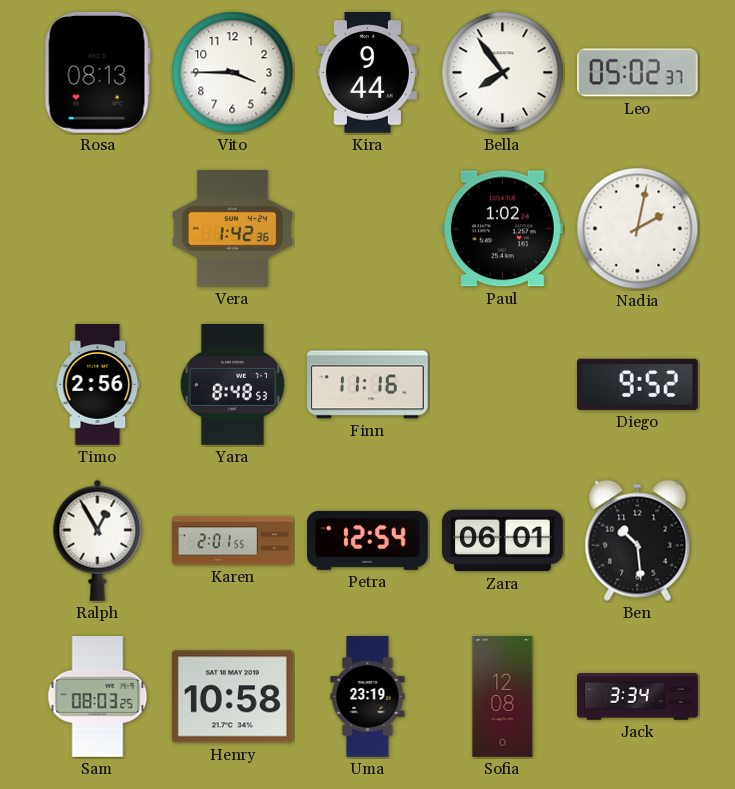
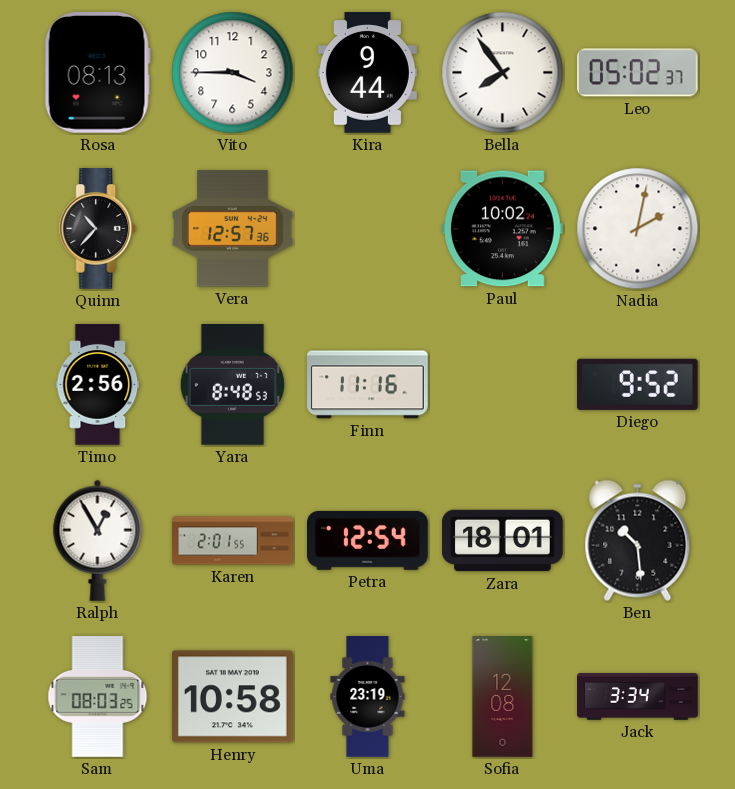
Quinn: none -> 10:37 (98, 229)
Vera: 1:42 -> 12:57 (233, 229)
Paul: 1:02 -> 10:02 (502, 229)
Zara: 06:01 -> 18:01 (503, 541)
